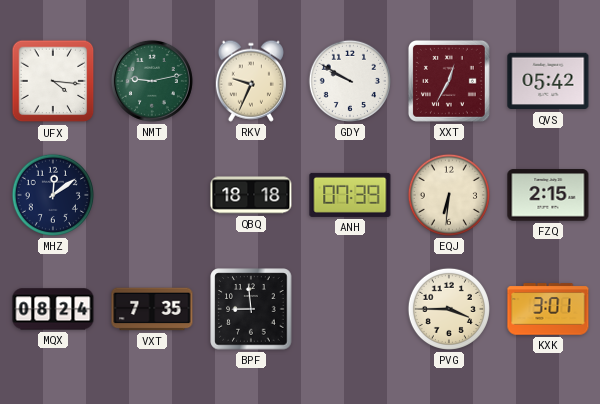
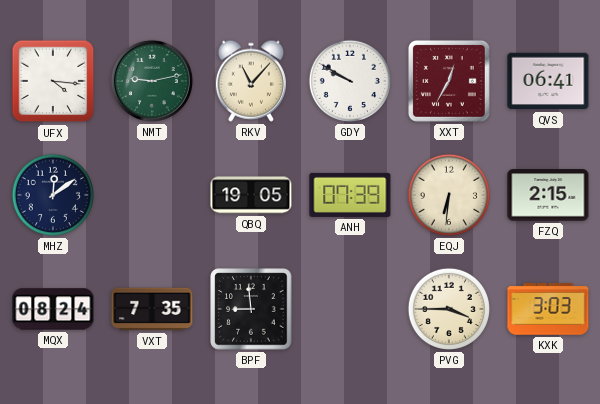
RKV: 9:34 -> 11:07 (251, 81)
QVS: 05:42 -> 06:41 (548, 81)
QBQ: 18:18 -> 19:05 (251, 195)
KXK: 3:01 -> 3:03 (548, 309)
